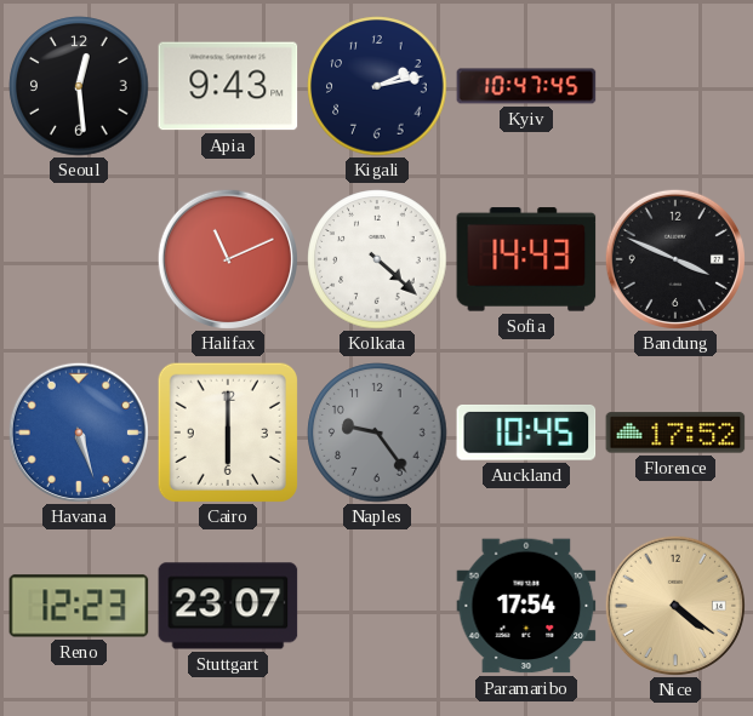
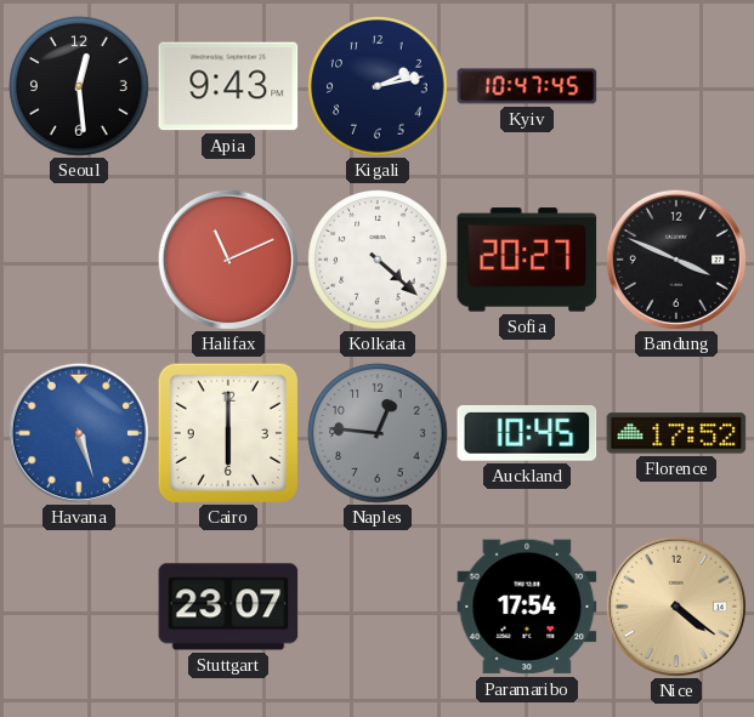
Sofia: 14:43 -> 20:27 (527, 260)
Naples: 9:24 -> 12:46 (378, 433)
Reno: 12:23 -> none (79, 606)
